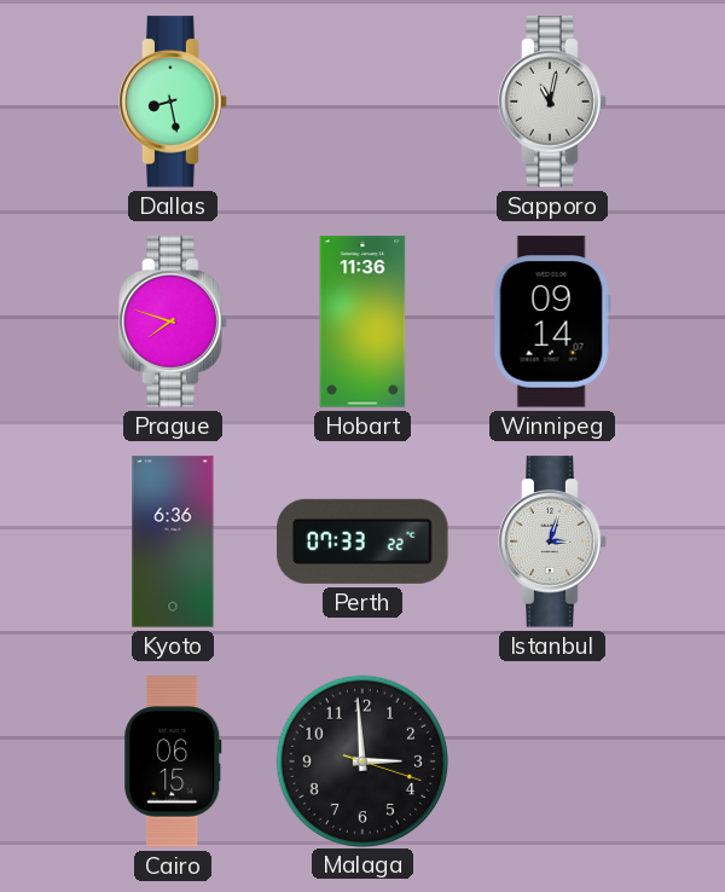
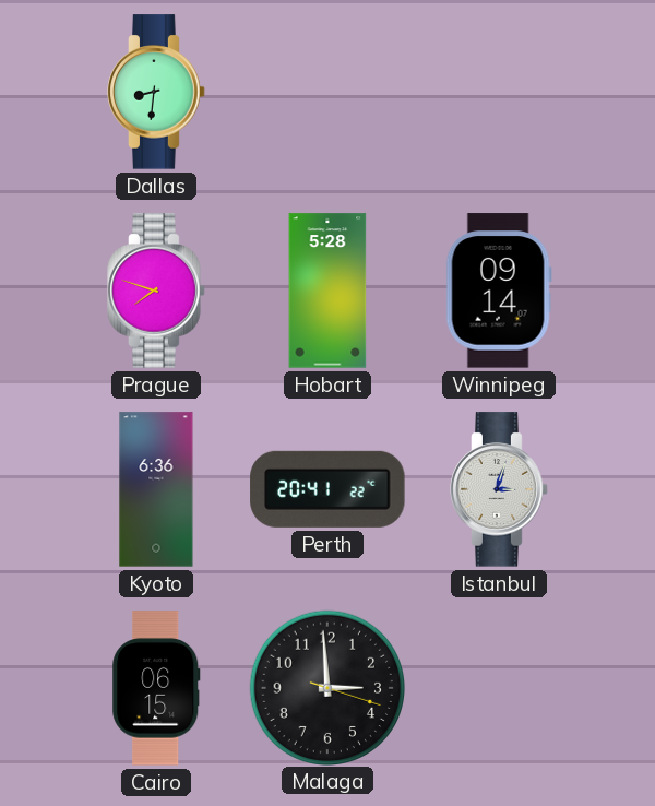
Dallas: 8:28 -> 8:31 (156, 92)
Sapporo: 11:02 -> none (552, 102)
Hobart: 11:36 -> 5:28 (327, 291)
Perth: 07:33 -> 20:41 (327, 489)
